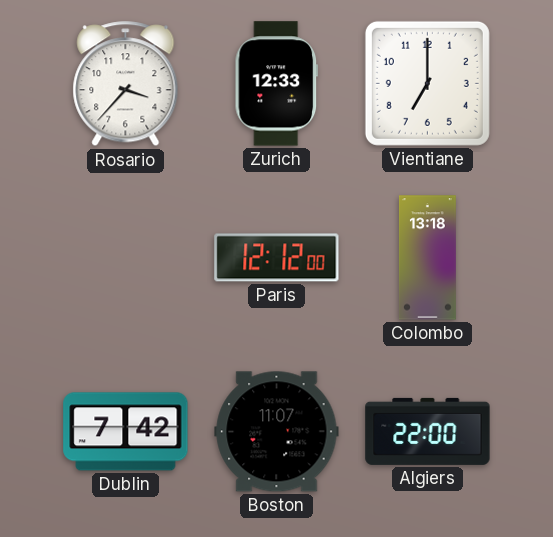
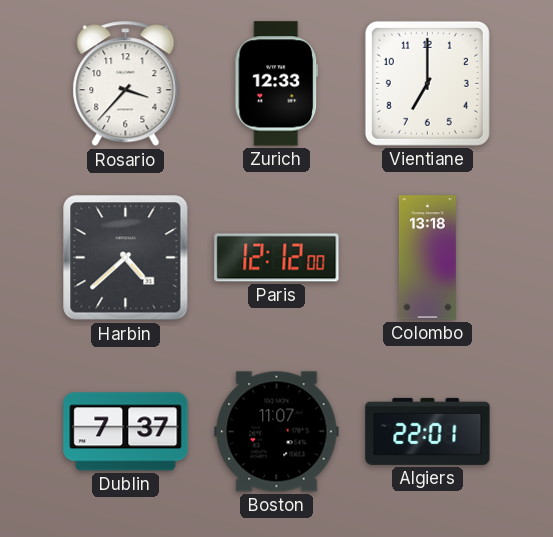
Harbin: none -> 4:38 (126, 258)
Dublin: 7:42 -> 7:37 (126, 432)
Algiers: 22:00 -> 22:01 (428, 431)
